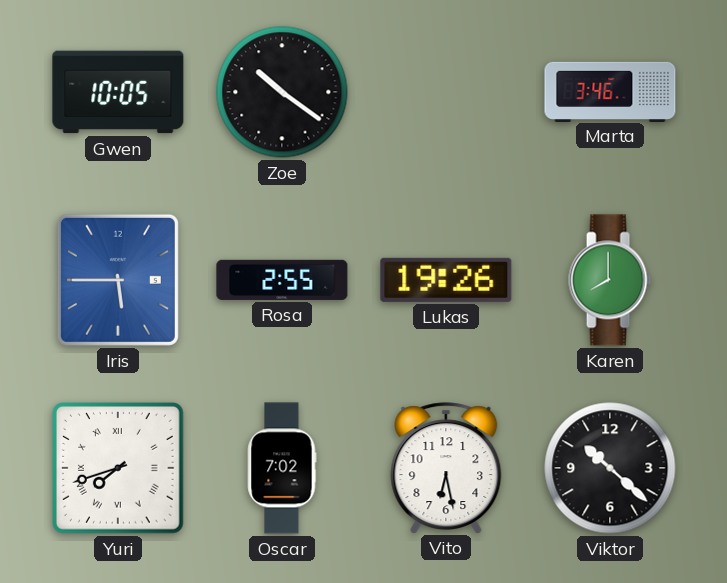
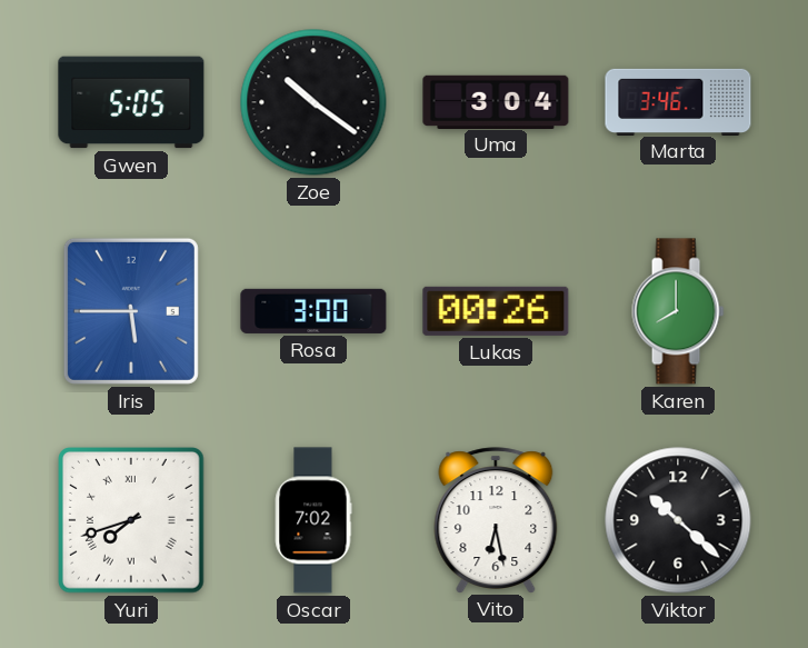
Gwen: 10:05 -> 5:05 (131, 102)
Uma: none -> 3:04 (496, 101)
Rosa: 2:55 -> 3:00 (313, 311)
Lukas: 19:26 -> 00:26 (496, 311)
